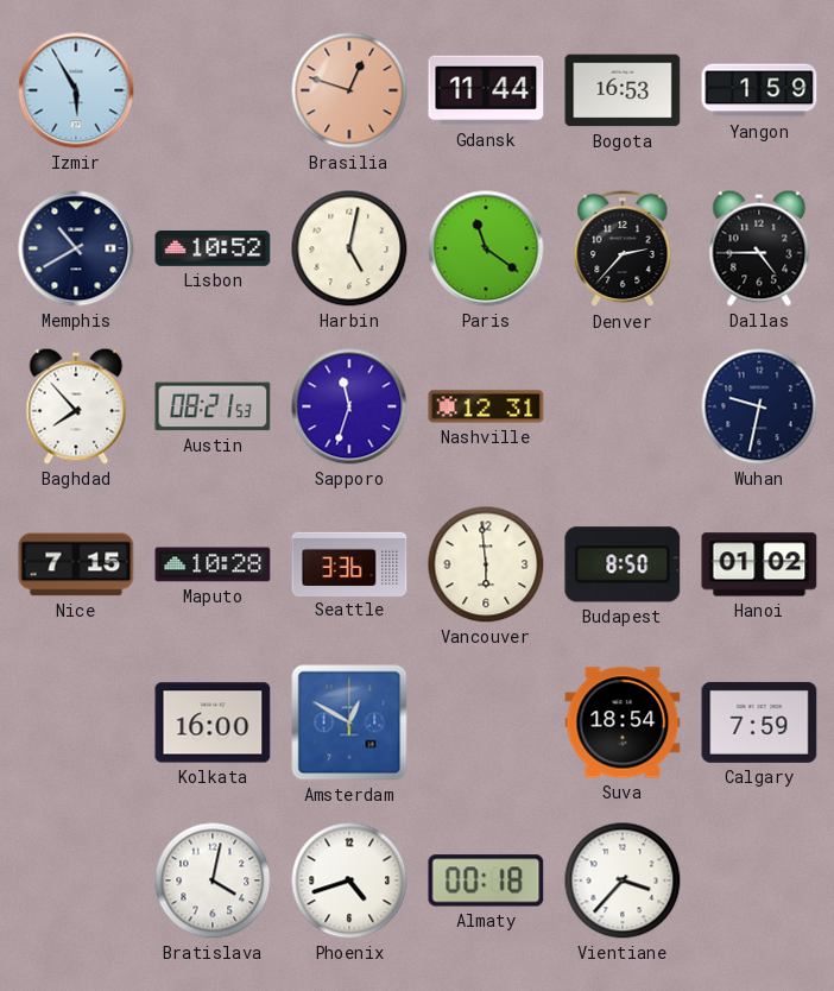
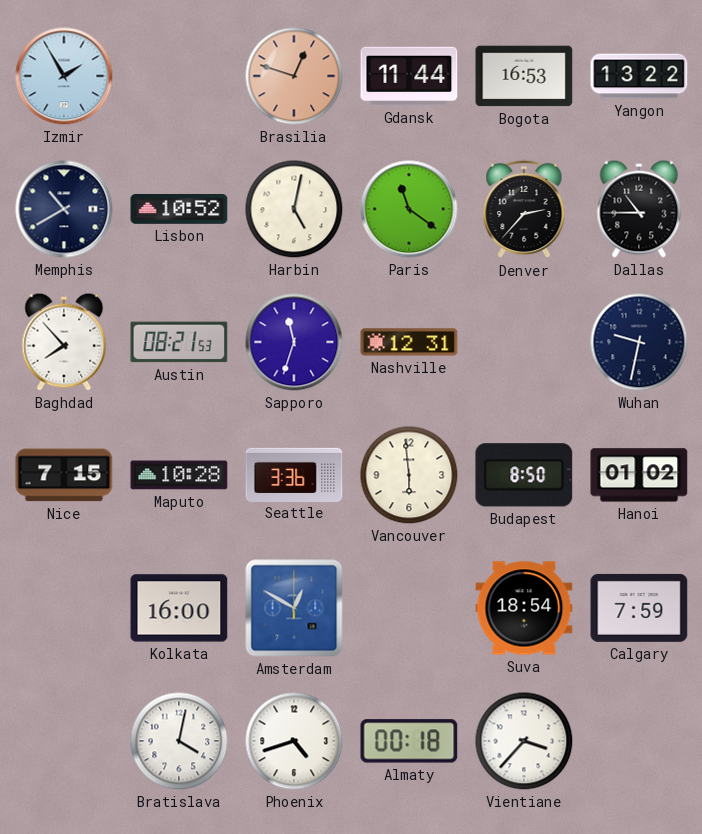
Izmir: 5:55 -> 1:55 (64, 76)
Yangon: 1:59 -> 13:22 (639, 76)
Dallas: 4:45 -> 10:45 (639, 209)
